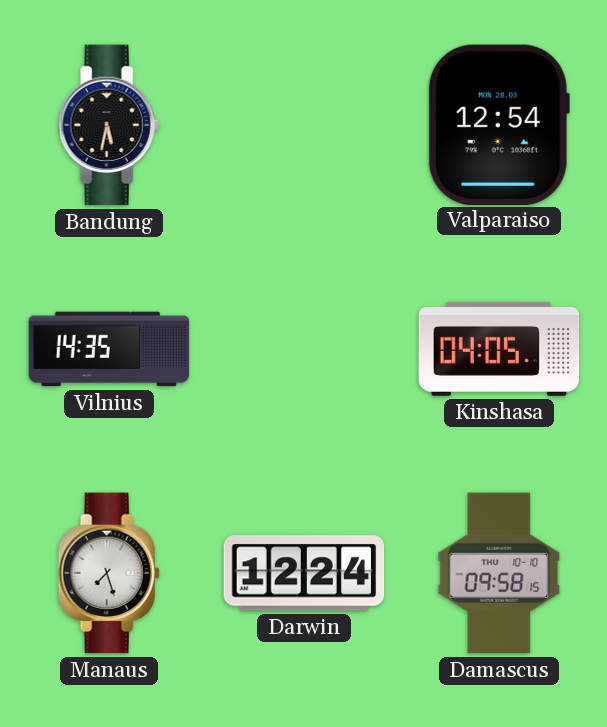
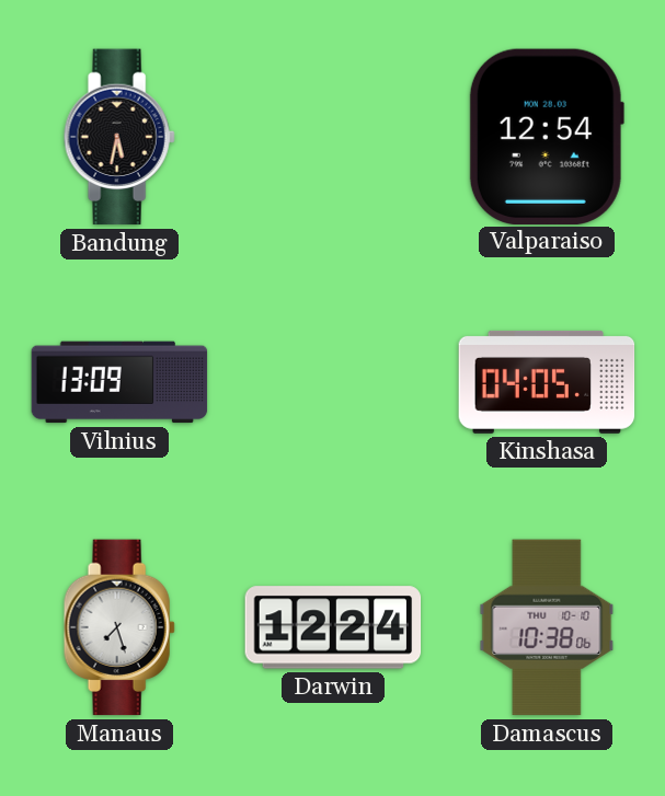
Vilnius: 14:35 -> 13:09 (119, 382)
Damascus: 09:58 -> 10:38 (547, 627)
